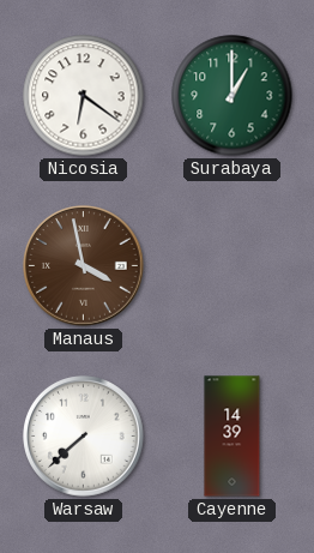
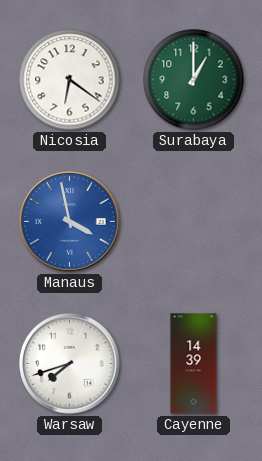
Manaus dial: brown -> blue (70, 222)
Warsaw: 7:38 -> 7:42 (70, 364)
